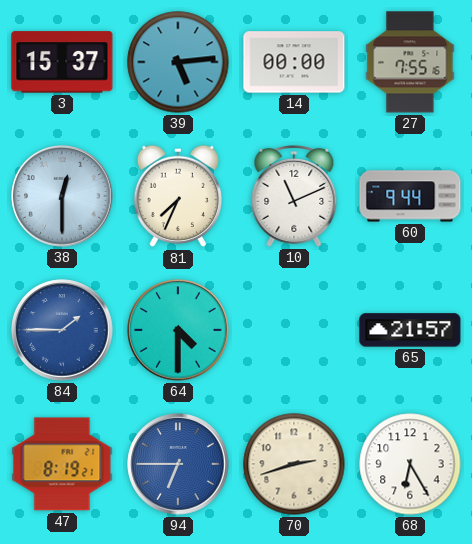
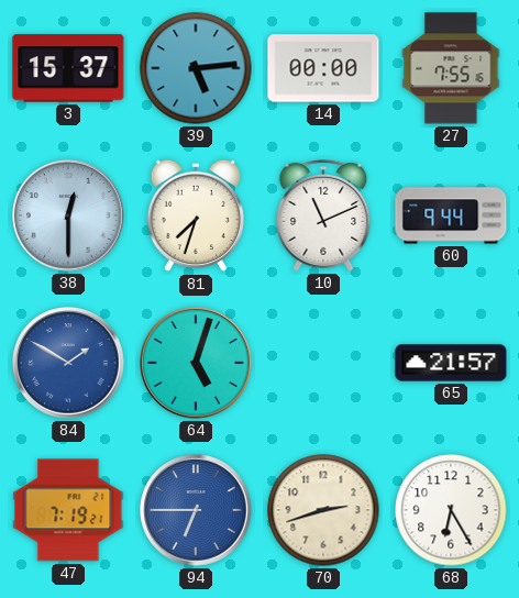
81: 7:34 -> 7:33 (195, 215)
84: 1:45 -> 1:50 (68, 363)
64: 4:30 -> 5:03 (196, 363)
47: 8:19 -> 7:19 (68, 510)
